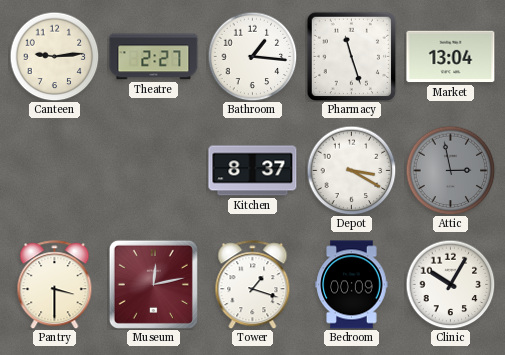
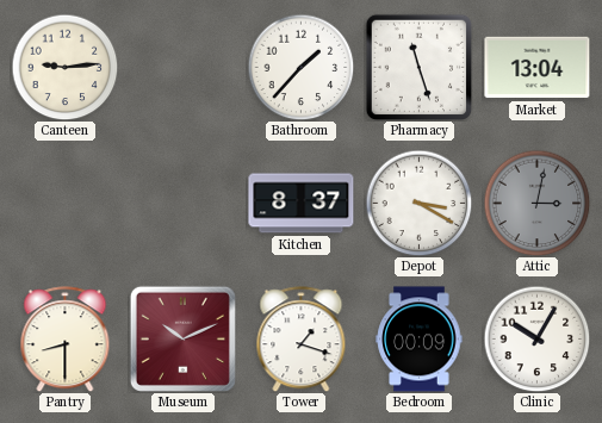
Theatre: 2:27 -> none (154, 57)
Bathroom: 1:16 -> 1:37 (300, 67)
Attic: 2:58 -> 3:02 (536, 203)
Pantry: 3:30 -> 8:30 (66, 340)
Museum: 12:13 -> 10:11 (182, 338)
